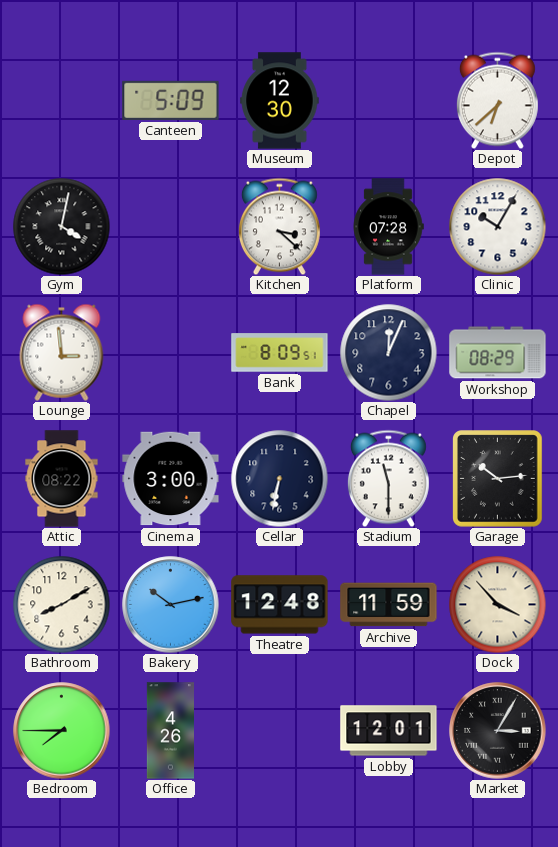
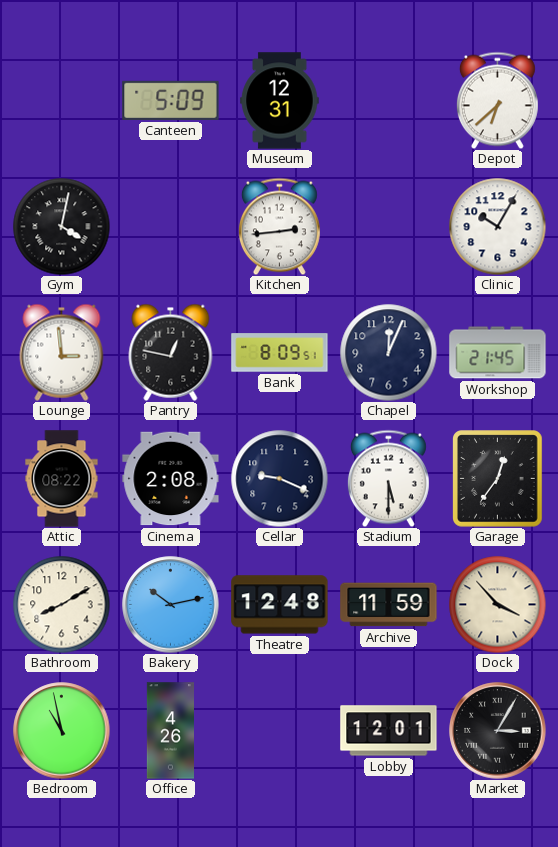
Museum: 12:30 -> 12:31 (280, 101)
Kitchen: 3:22 -> 2:44 (279, 226)
Platform: 07:28 -> none (388, 227)
Pantry: none -> 12:47 (171, 352)
Workshop: 08:29 -> 21:45 (498, 353)
Cinema: 3:00 -> 2:08 (171, 479)
Cellar: 6:32 -> 9:19 (279, 478)
Stadium: 11:30 -> 5:30 (388, 478)
Garage: 10:14 -> 12:36 (498, 479)
Bedroom: 7:45 -> 10:58 (62, 731)
